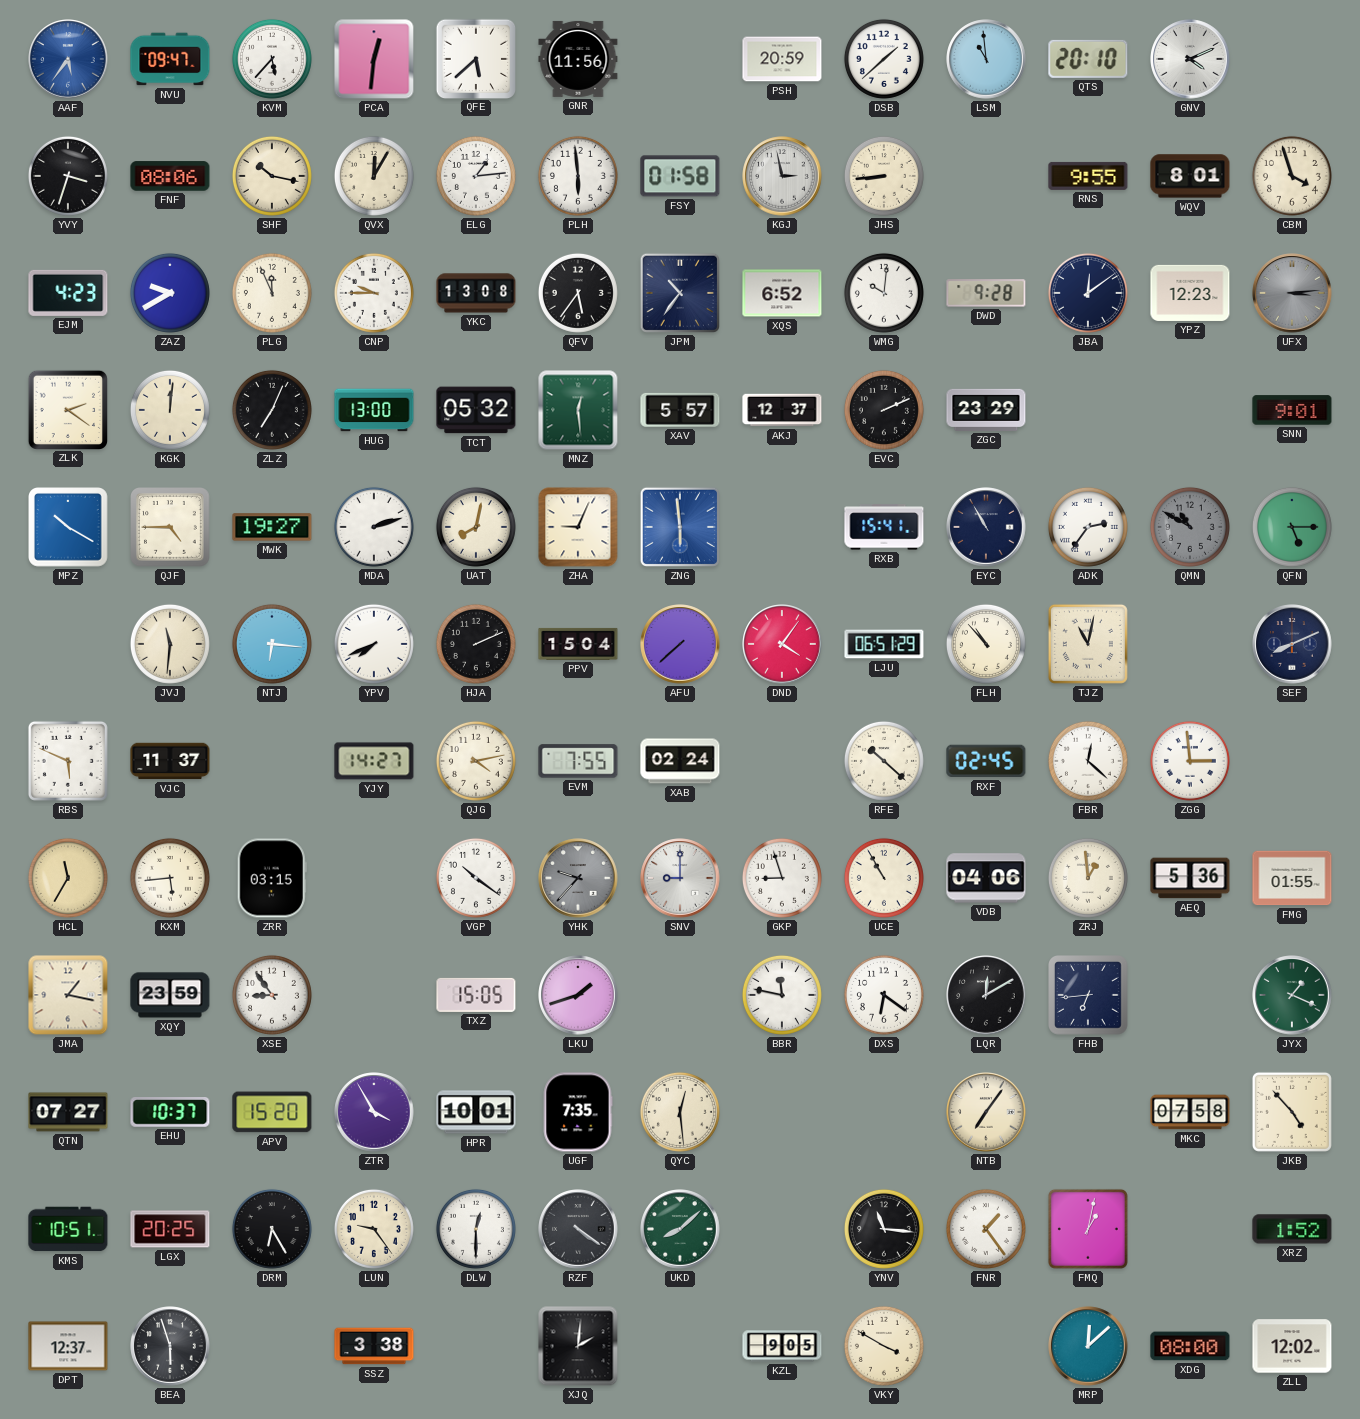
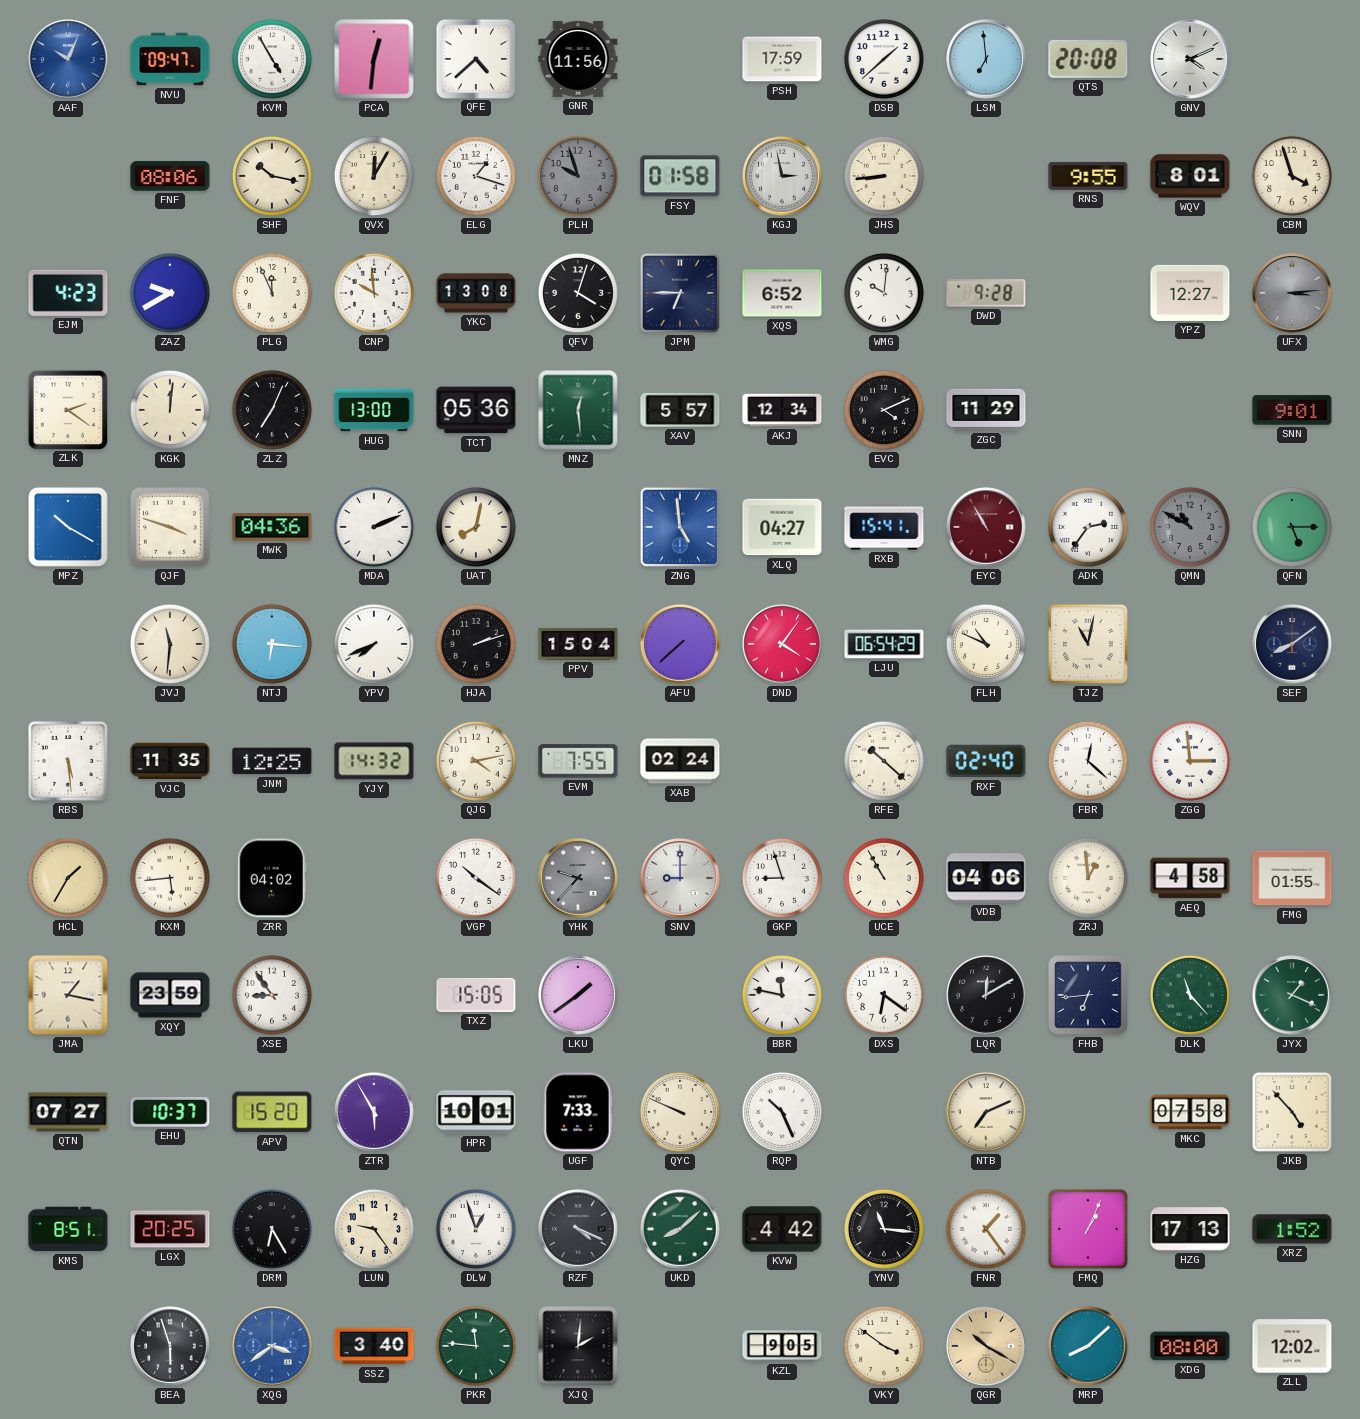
AAF: 5:36 -> 10:04 (68, 59)
KVM: 5:37 -> 4:55 (272, 59)
QFE: 5:38 -> 4:38 (475, 58)
PSH: 20:59 -> 17:59 (782, 59)
LSM: 10:59 -> 6:59 (986, 59)
QTS: 20:10 -> 20:08 (1088, 59)
YVY: 3:33 -> none (68, 176)
ELG: 1:14 -> 1:18 (476, 176)
PLH: 5:59 -> 9:57 (578, 176)
PLH dial: white -> grey (578, 176)
CNP: 9:45 -> 9:59 (374, 293)
QFV: 5:36 -> 4:03 (578, 293)
JPM: 10:36 -> 6:45 (680, 293)
JBA: 12:09 -> none (1088, 293)
YPZ: 12:23 -> 12:27 (1190, 293)
TCT: 05:32 -> 05:36 (476, 410)
AKJ: 12:37 -> 12:34 (782, 410)
EVC: 2:11 -> 4:11 (884, 410)
ZGC: 23:29 -> 11:29 (986, 410)
QJF: 4:45 -> 3:48 (171, 528)
MWK: 19:27 -> 04:36 (272, 527)
MDA: 2:12 -> 2:11 (374, 527)
ZHA: 9:04 -> none (578, 527)
ZNG: 5:59 -> 4:59 (680, 527)
XLQ: none -> 04:27 (782, 527)
EYC dial: navy -> burgundy (986, 527)
HJA: 2:11 -> 2:12 (476, 644)
LJU: 06:51 -> 06:54 (884, 644)
FLH: 10:53 -> 10:49 (986, 644)
SEF: 8:11 -> 8:09 (1292, 644)
RBS: 5:49 -> 5:29 (68, 761)
VJC: 11:37 -> 11:35 (170, 761)
JNM: none -> 12:25 (272, 761)
YJY: 14:27 -> 14:32 (374, 761)
RXF: 02:45 -> 02:40 (986, 761)
HCL: 11:35 -> 1:35 (68, 878)
ZRR: 03:15 -> 04:02 (272, 878)
AEQ: 5:36 -> 4:58 (1190, 878)
LKU: 1:42 -> 1:39 (578, 995)
DLK: none -> 11:23 (1190, 995)
ZTR: 3:55 -> 5:55 (374, 1112)
UGF: 7:35 -> 7:33 (578, 1112)
QYC: 12:29 -> 9:49 (680, 1112)
RQP: none -> 10:26 (782, 1112)
NTB: 7:06 -> 7:11 (986, 1112)
KMS: 10:51 -> 8:51 (68, 1229)
DLW: 12:30 -> 12:57 (476, 1229)
RZF: 4:21 -> 4:19 (578, 1229)
KVW: none -> 4:42 (782, 1229)
FMQ: 1:02 -> 1:04 (1088, 1229)
HZG: none -> 17:13 (1190, 1229)
DPT: 12:37 -> none (68, 1346)
XQG: none -> 3:39 (272, 1346)
SSZ: 3:38 -> 3:40 (374, 1346)
PKR: none -> 11:46 (476, 1346)
VKY: 3:50 -> 3:51 (884, 1346)
QGR: none -> 10:20 (986, 1346)
MRP: 12:08 -> 8:08 (1088, 1346)
